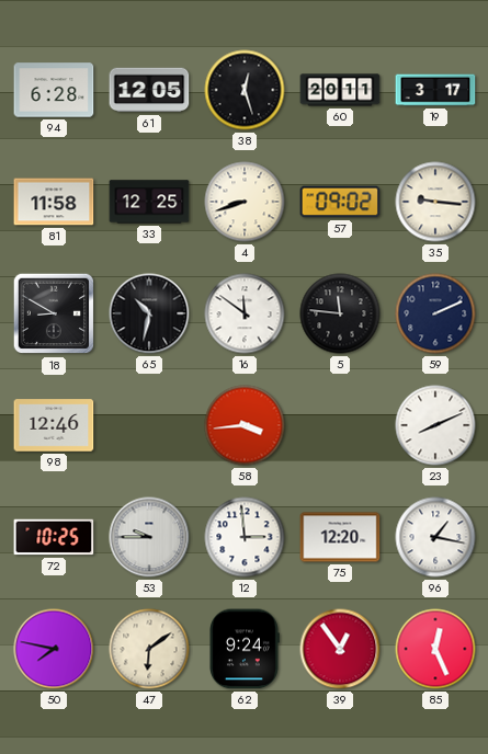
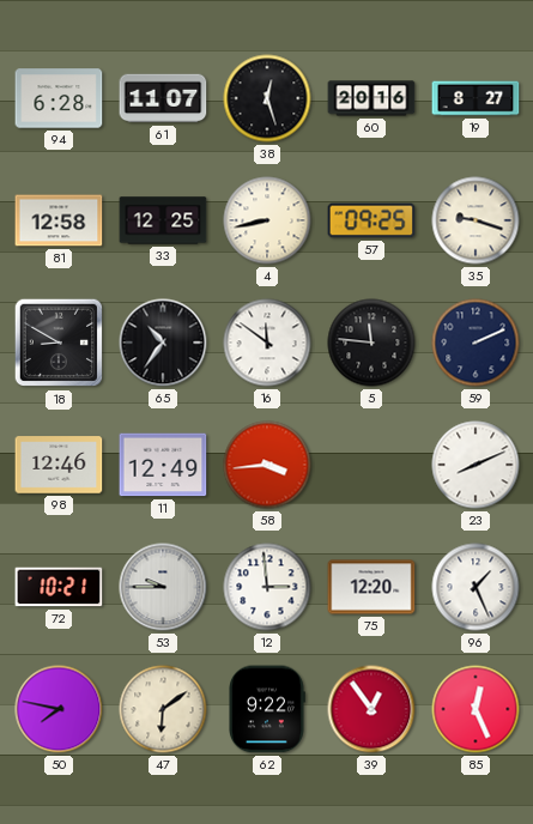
61: 12:05 -> 11:07 (163, 98)
60: 20:11 -> 20:16 (371, 98)
19: 3:17 -> 8:27 (476, 98)
81: 11:58 -> 12:58 (59, 220)
4: 8:42 -> 8:43 (267, 220)
57: 09:02 -> 09:25 (371, 220)
35: 9:16 -> 9:18 (476, 220)
65: 10:32 -> 10:36 (163, 343)
11: none -> 12:49 (163, 465)
72: 10:25 -> 10:21 (59, 587)
96: 1:17 -> 1:26 (476, 587)
62: 9:24 -> 9:22 (267, 709)
